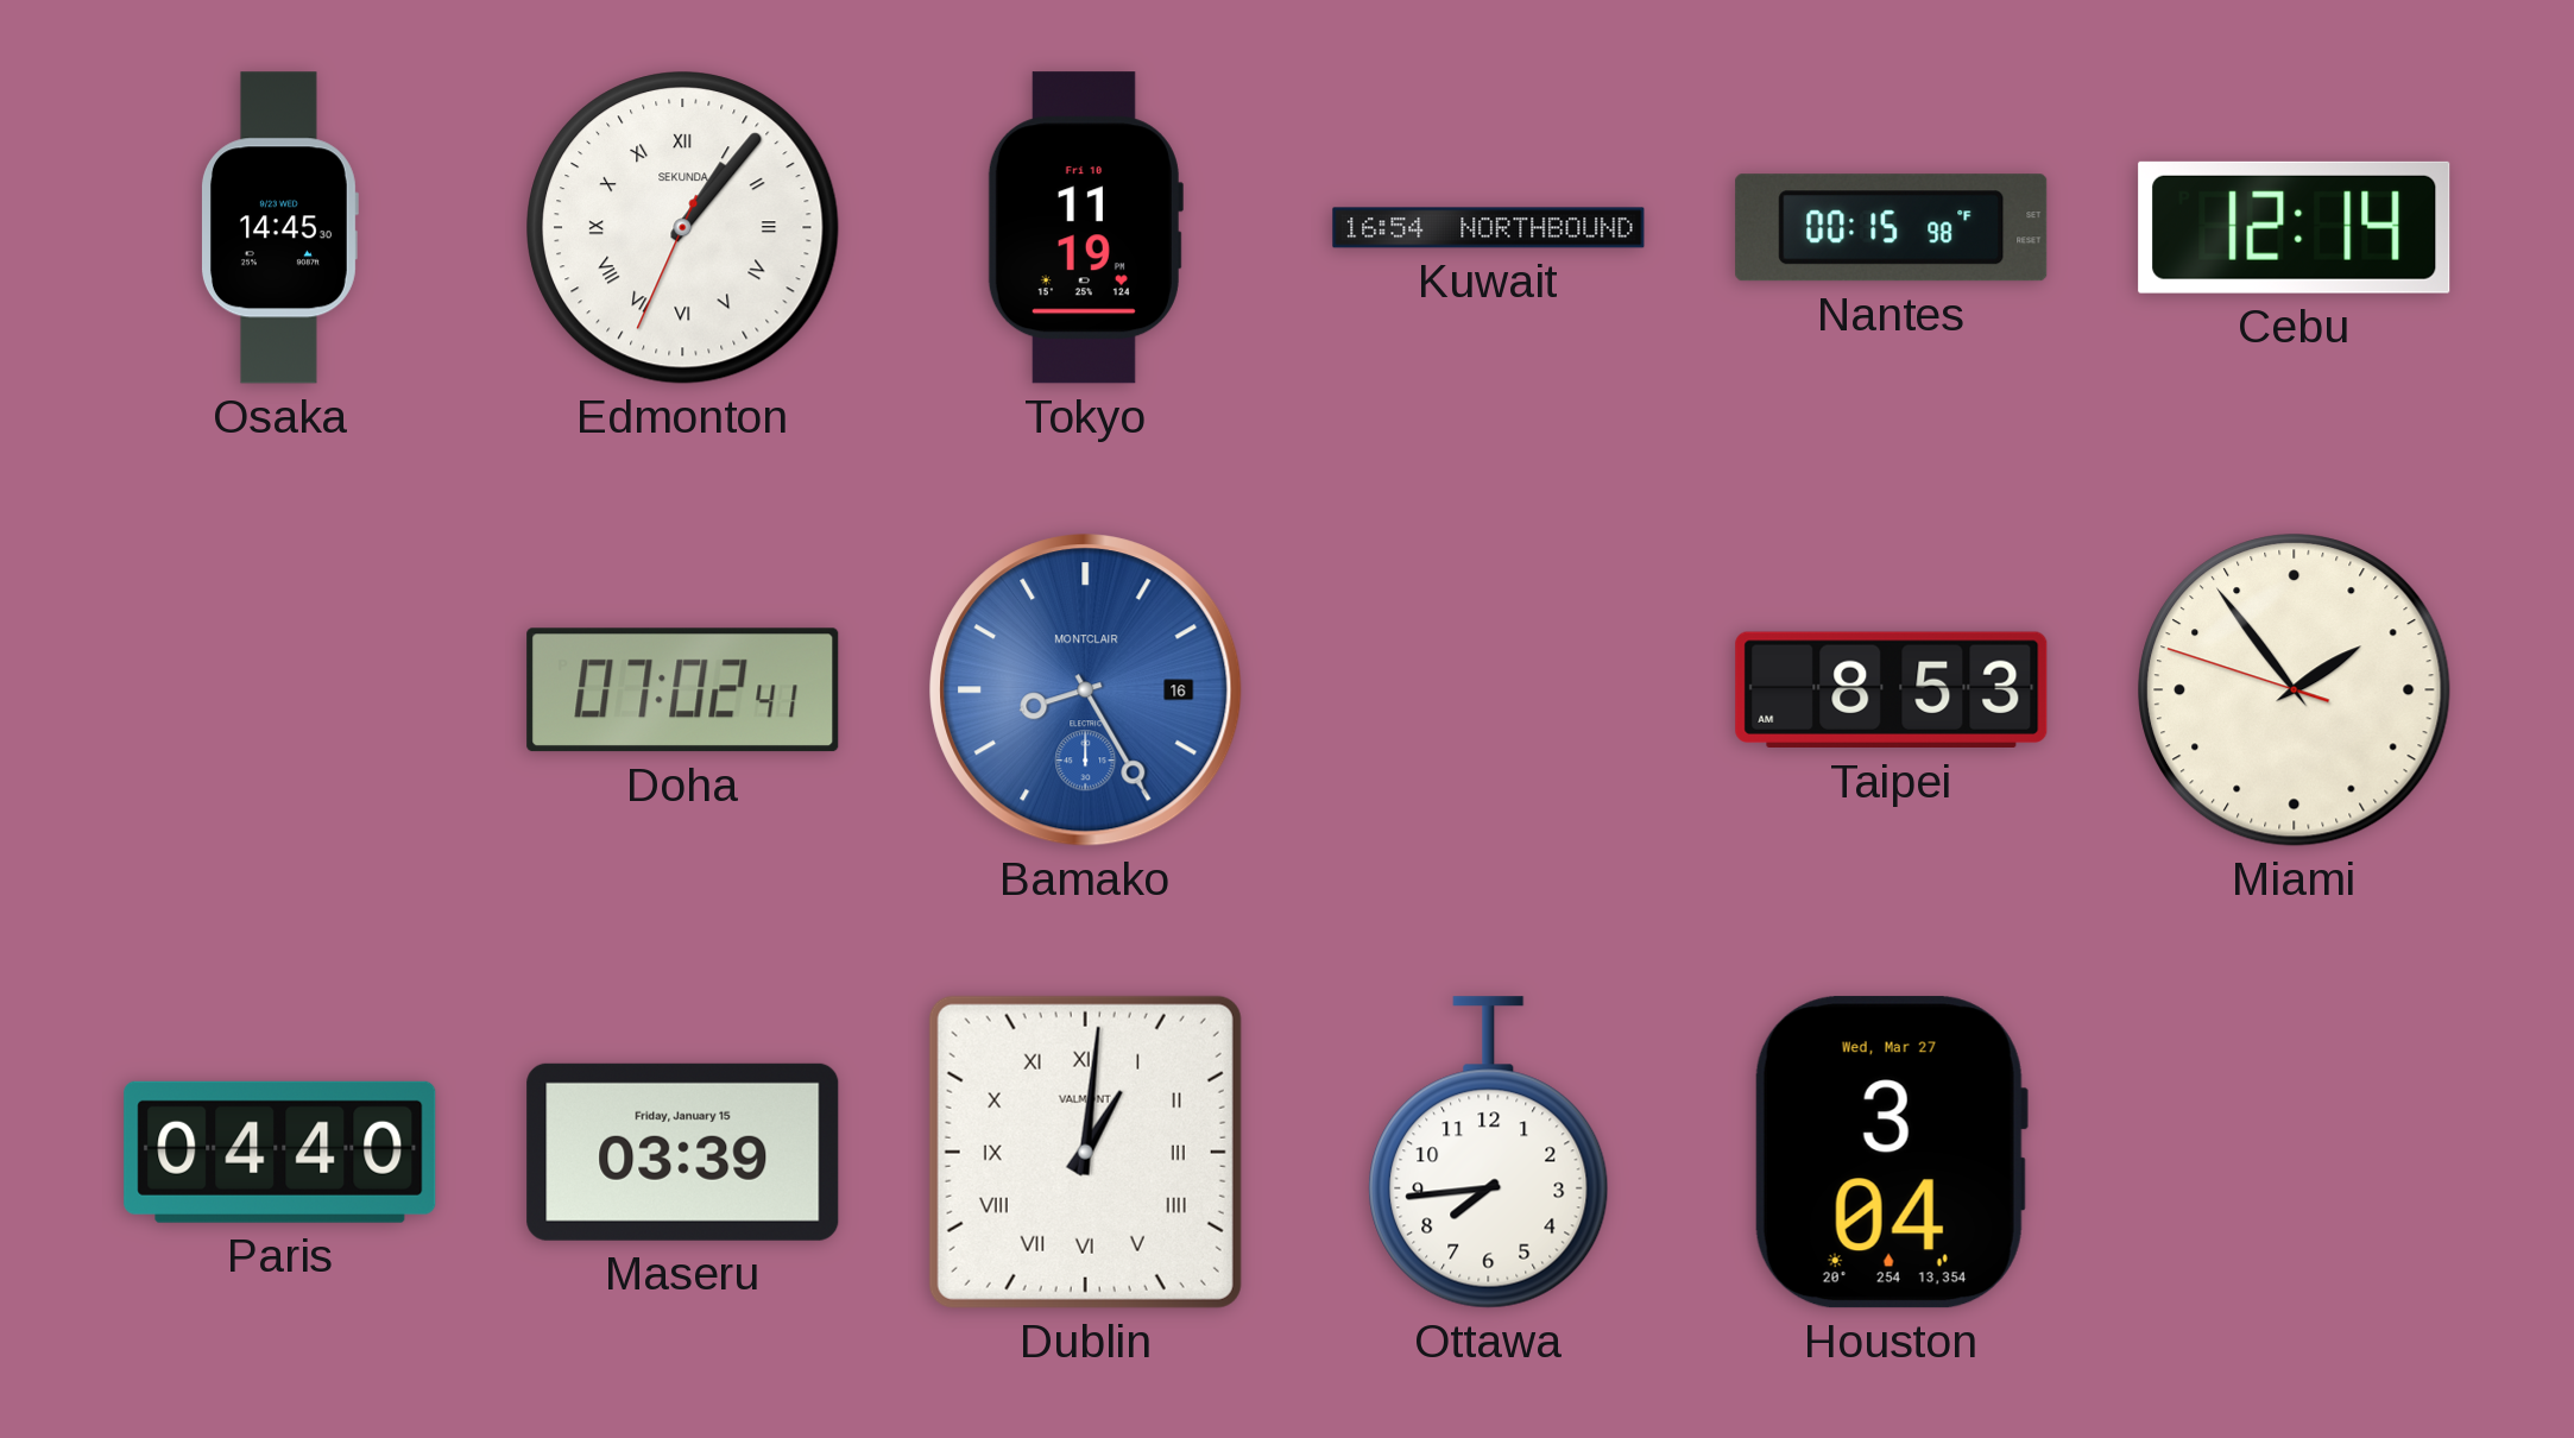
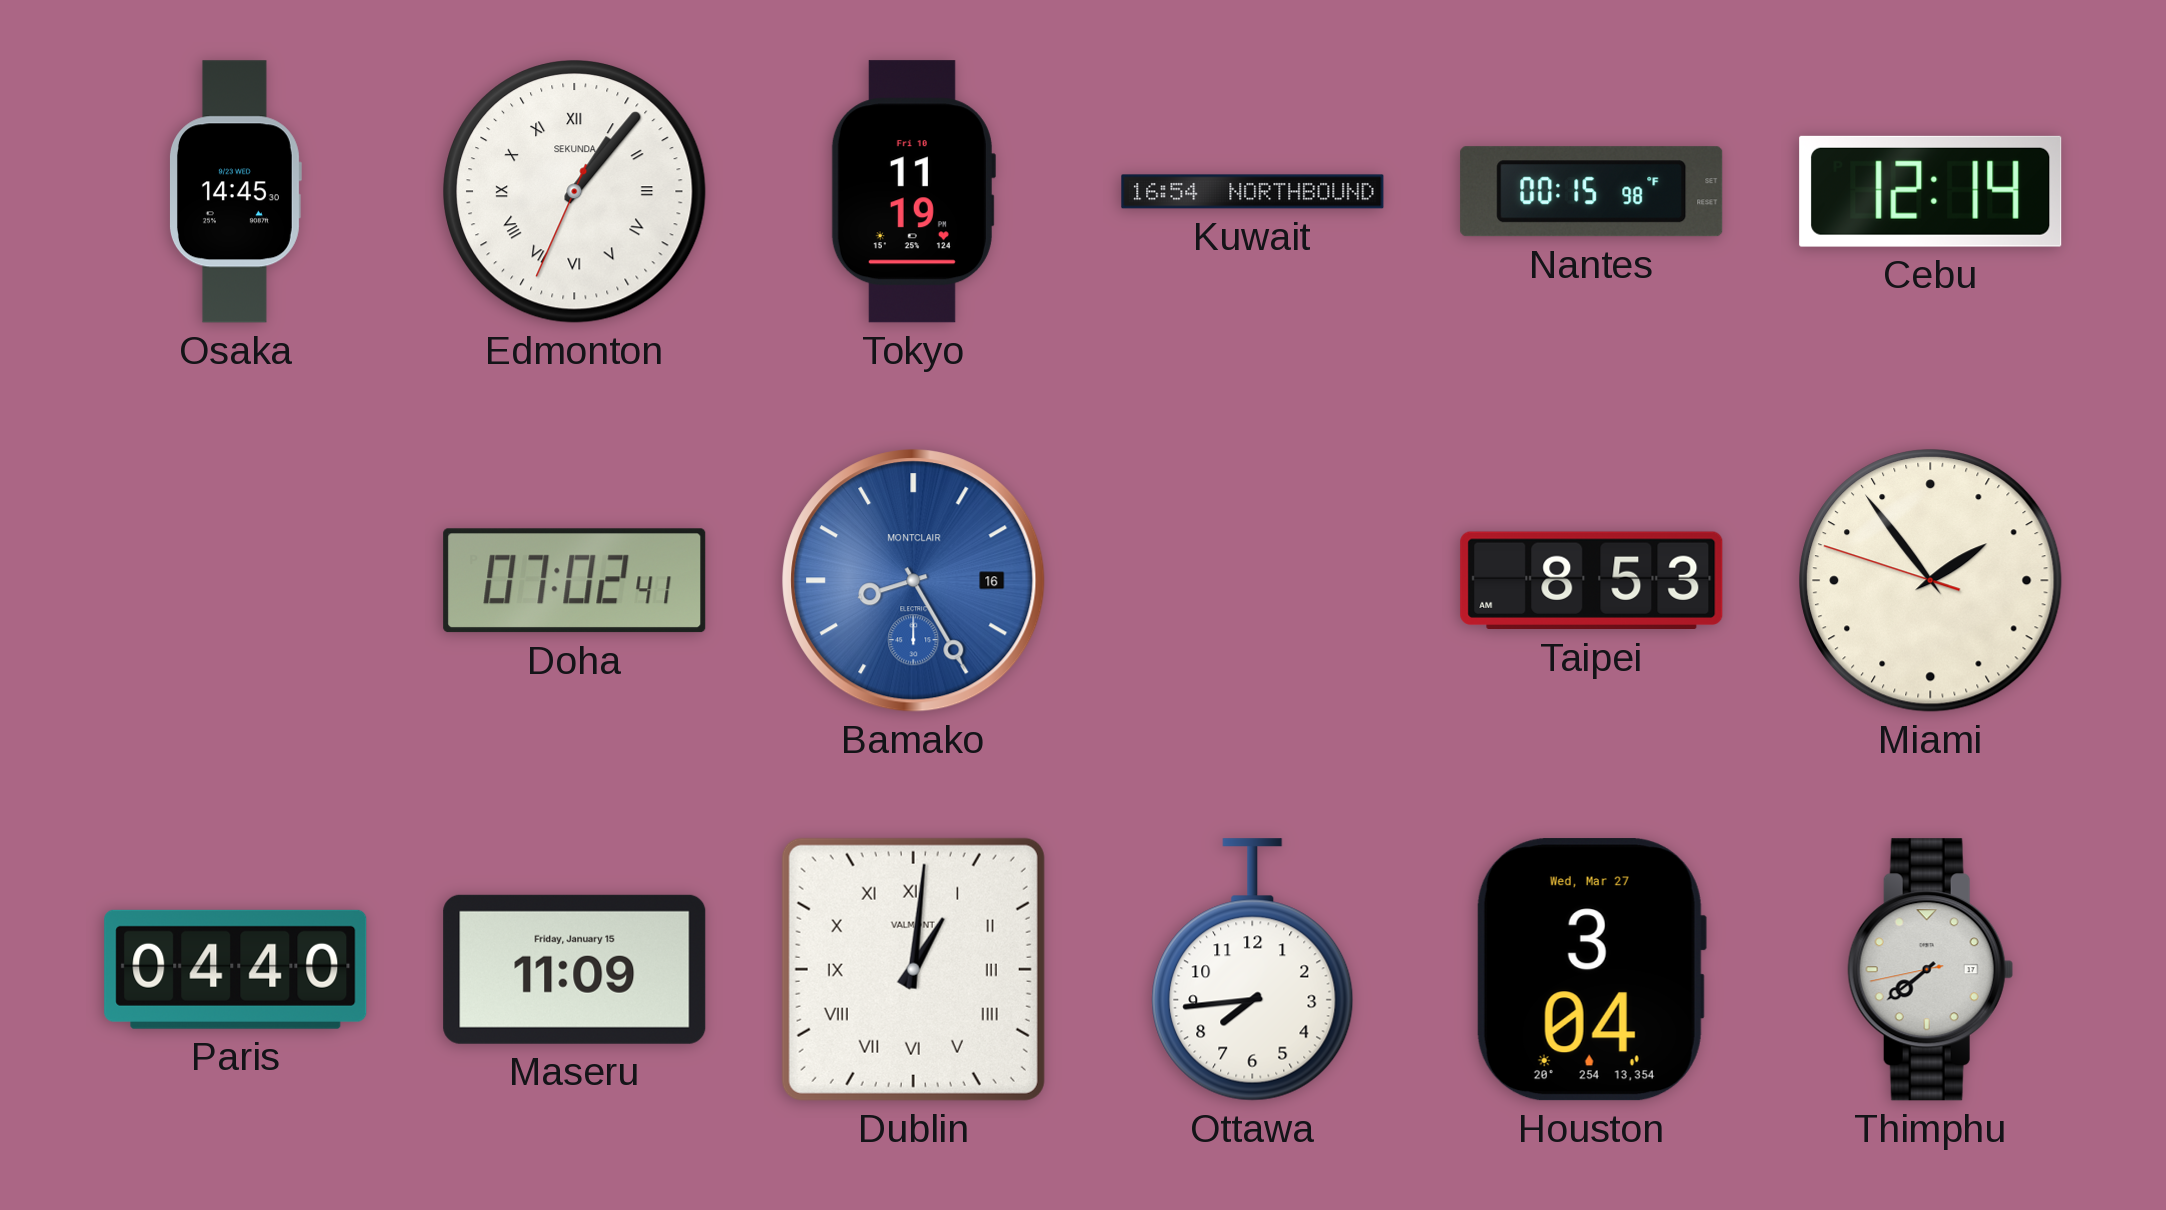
Maseru: 03:39 -> 11:09 (575, 969)
Thimphu: none -> 7:38 (1930, 970)
